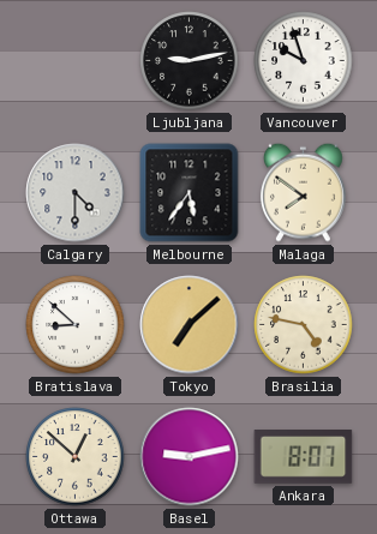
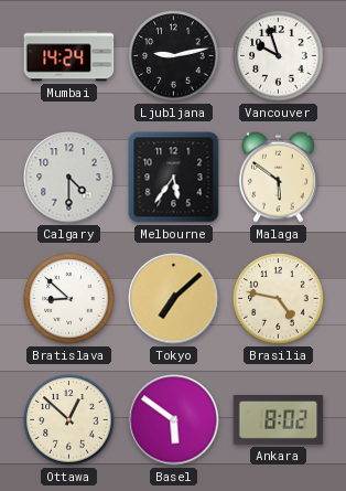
Mumbai: none -> 14:24 (69, 56)
Malaga: 7:51 -> 5:51 (278, 177)
Basel: 9:13 -> 5:51 (174, 420)
Ankara: 8:07 -> 8:02 (279, 420)
